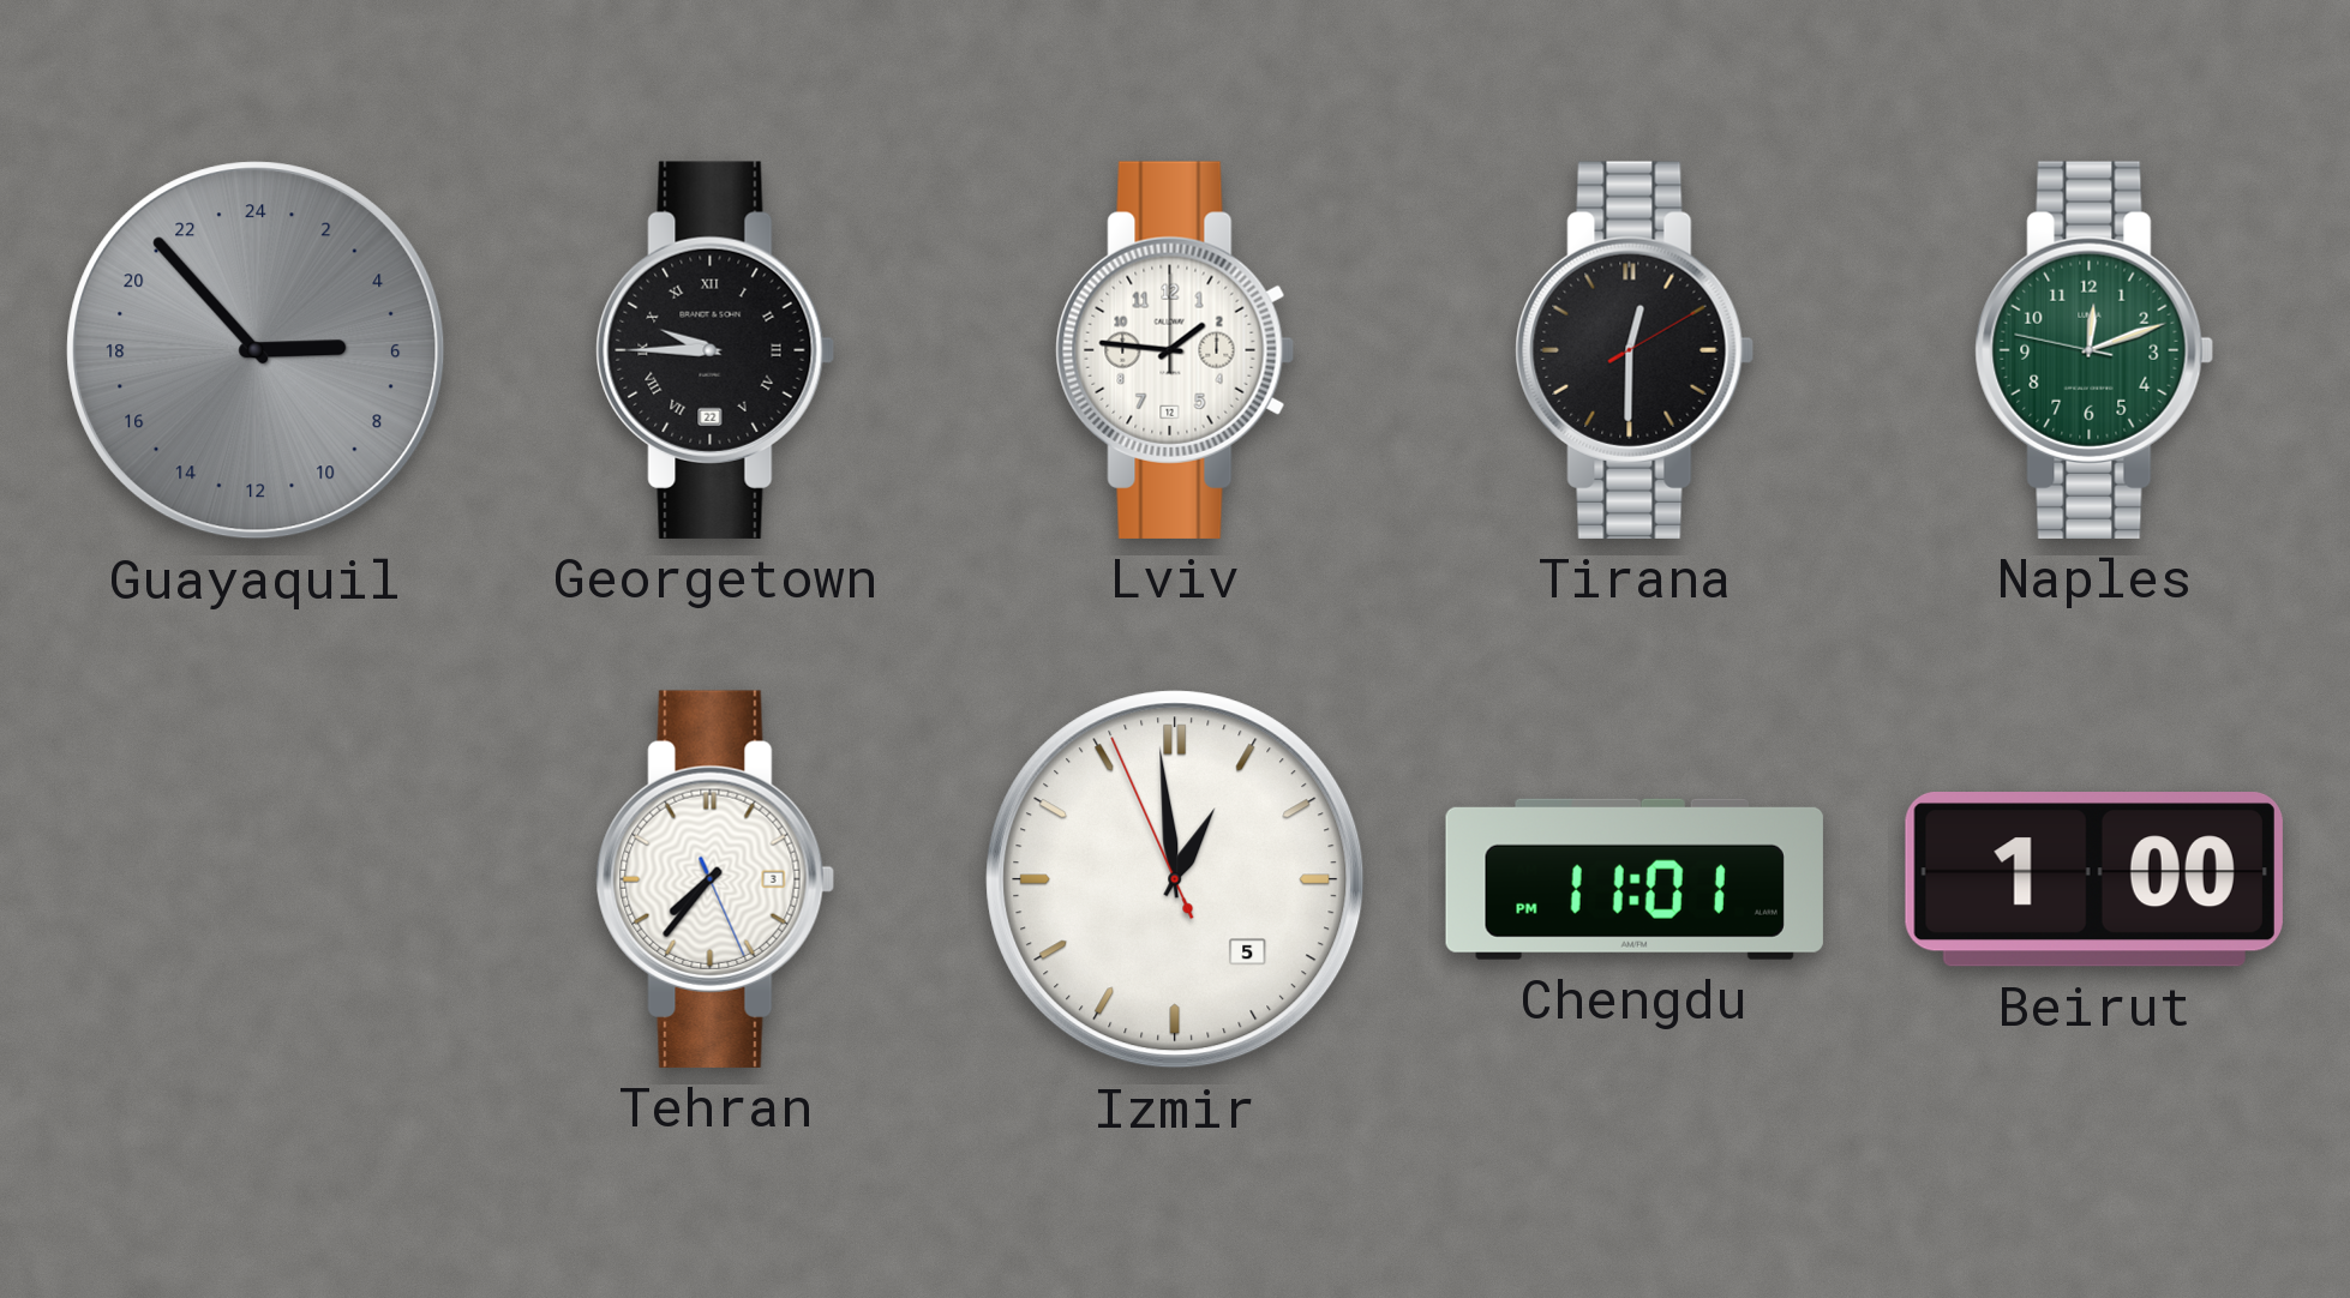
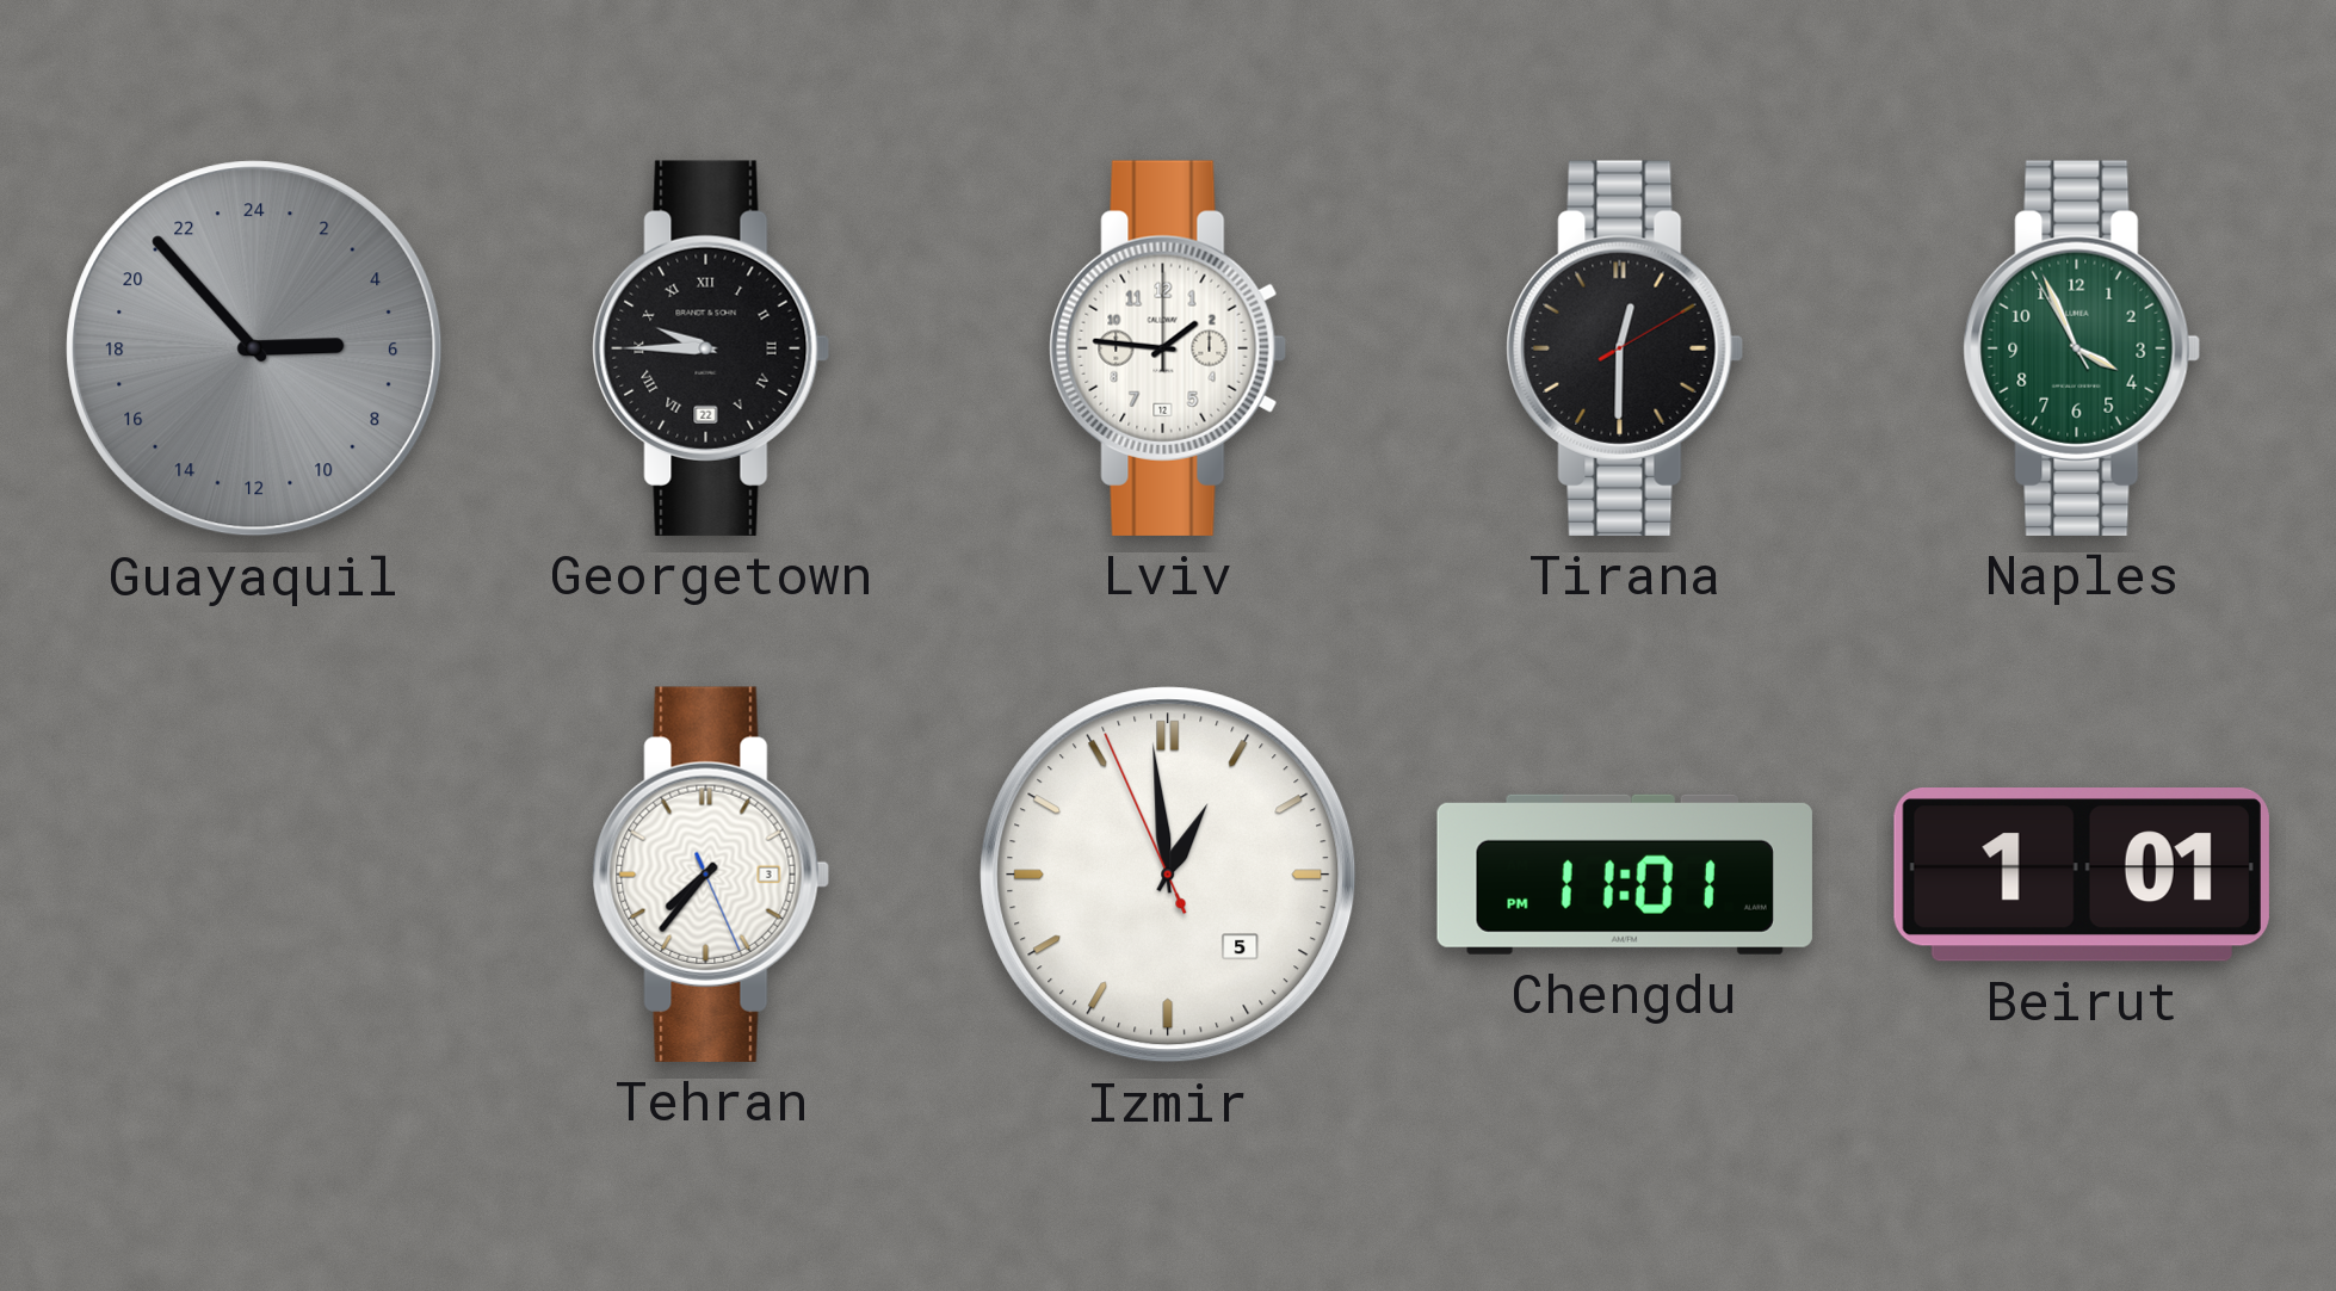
Naples: 12:11 -> 3:55 (2082, 348)
Beirut: 1:00 -> 1:01 (2082, 876)
